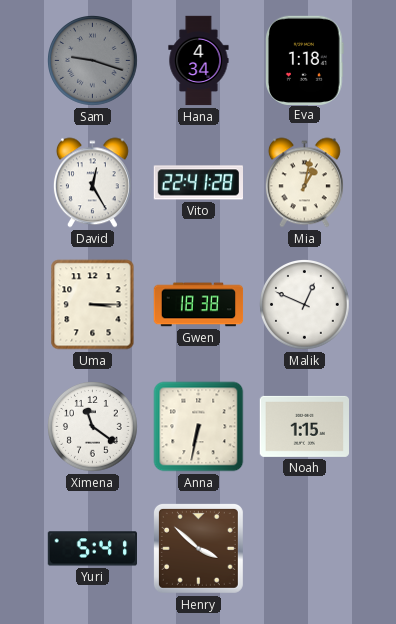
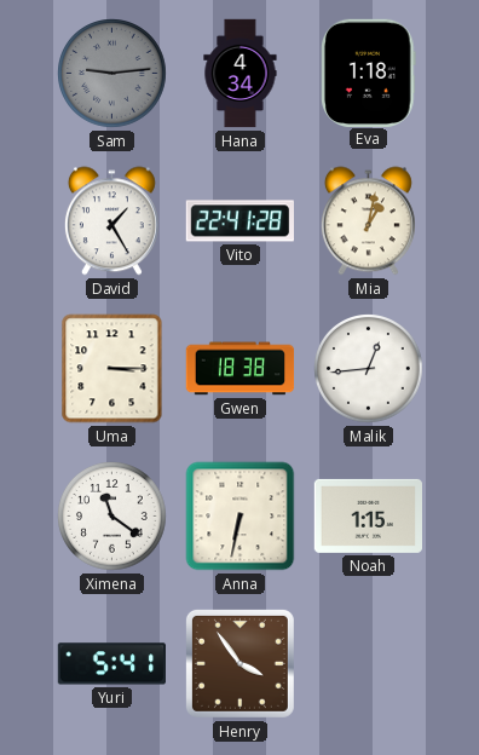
Sam: 9:18 -> 9:14 (112, 74)
David: 12:25 -> 1:25 (111, 221)
Malik: 12:49 -> 12:44 (369, 369)
Henry: 3:52 -> 3:54 (239, 663)
